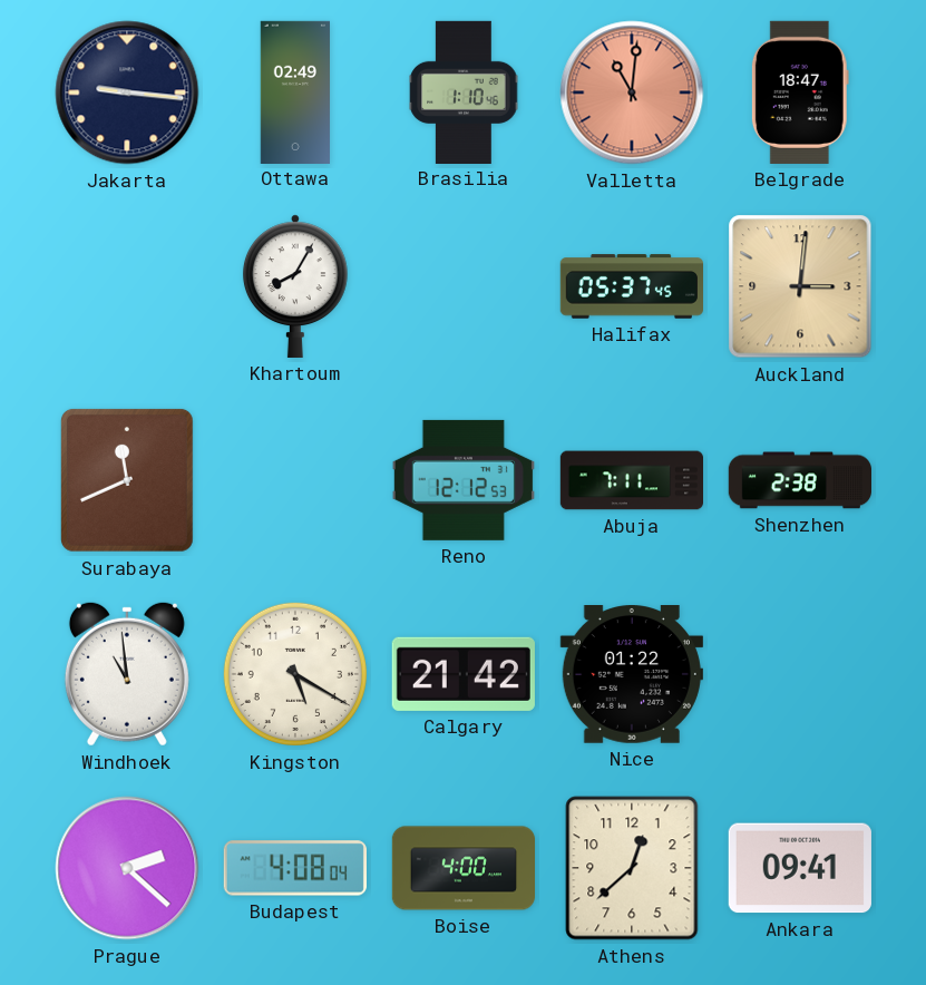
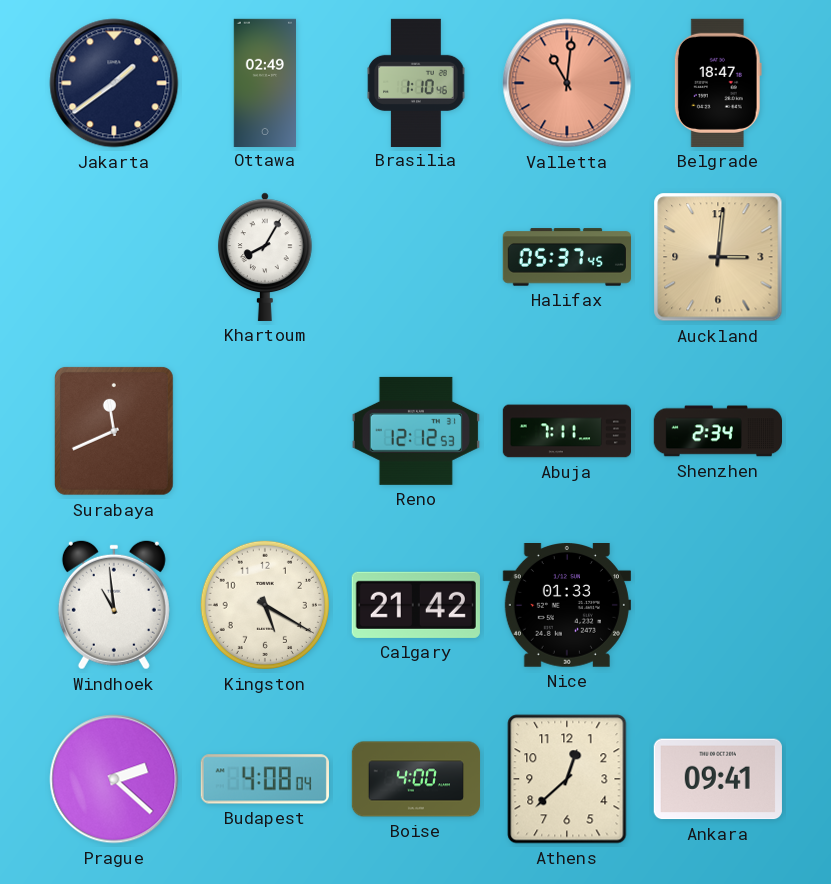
Jakarta: 9:16 -> 1:39 (114, 83)
Shenzhen: 2:38 -> 2:34 (717, 431)
Nice: 01:22 -> 01:33 (567, 606)
